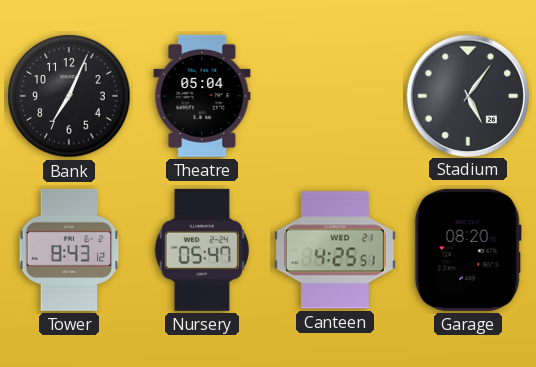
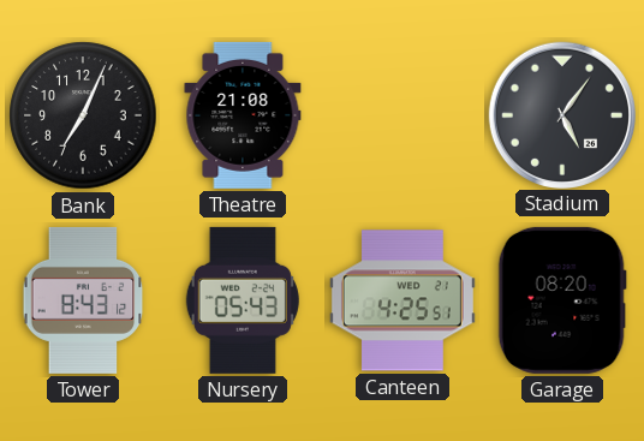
Theatre: 05:04 -> 21:08 (243, 115)
Nursery: 05:47 -> 05:43 (243, 300)
